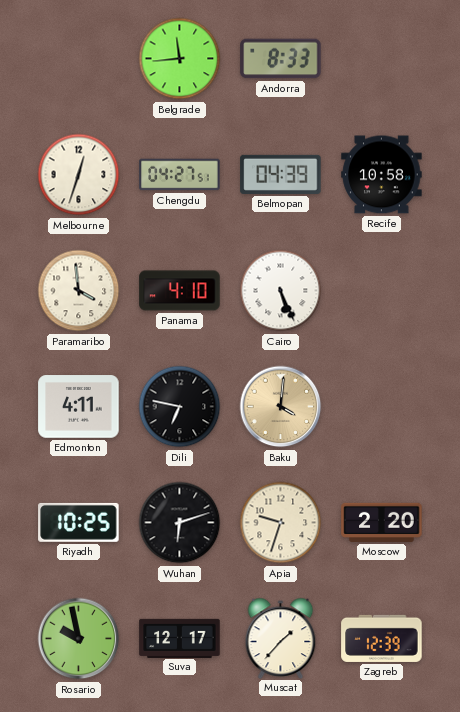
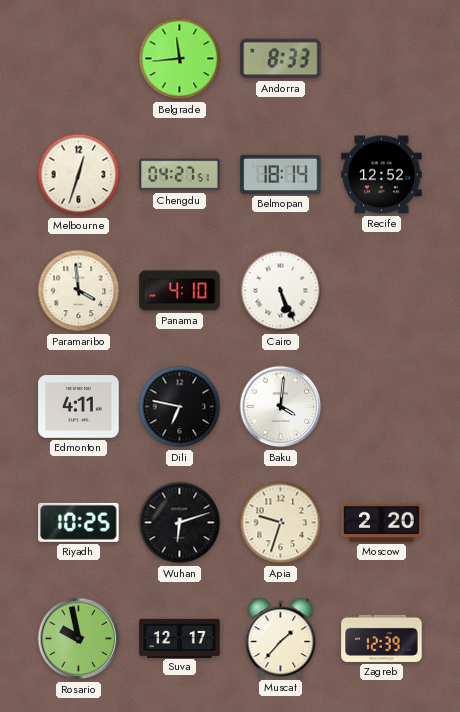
Belmopan: 04:39 -> 18:14 (281, 174)
Recife: 10:58 -> 12:52 (382, 175)
Baku dial: champagne -> white (281, 407)
